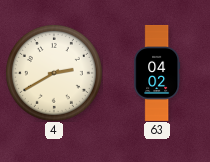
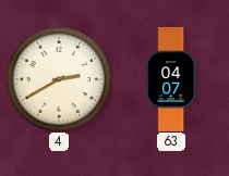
63: 04:02 -> 04:07 (171, 79)
